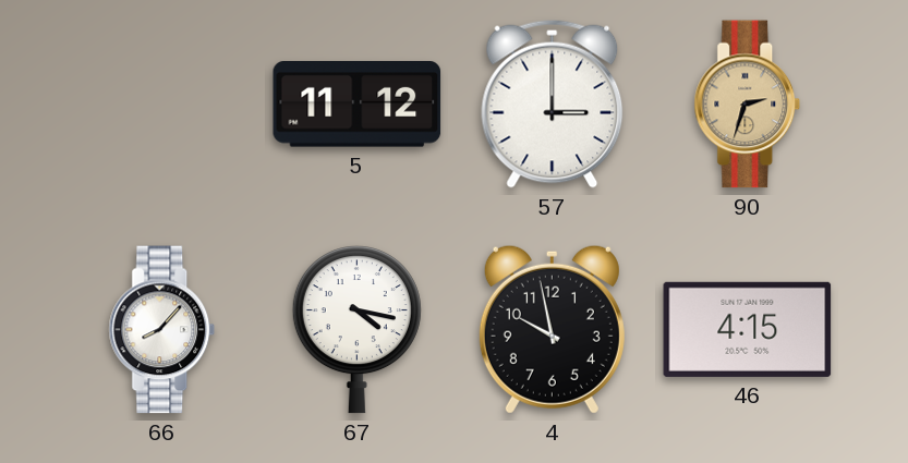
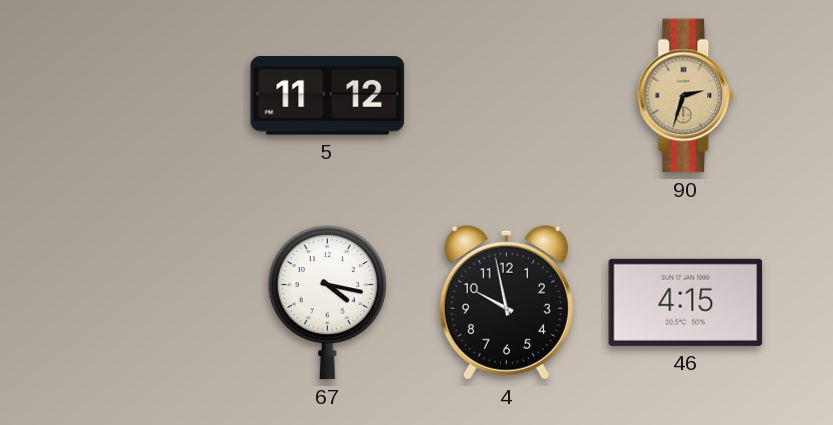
57: 3:00 -> none (553, 103)
66: 8:07 -> none (162, 330)
